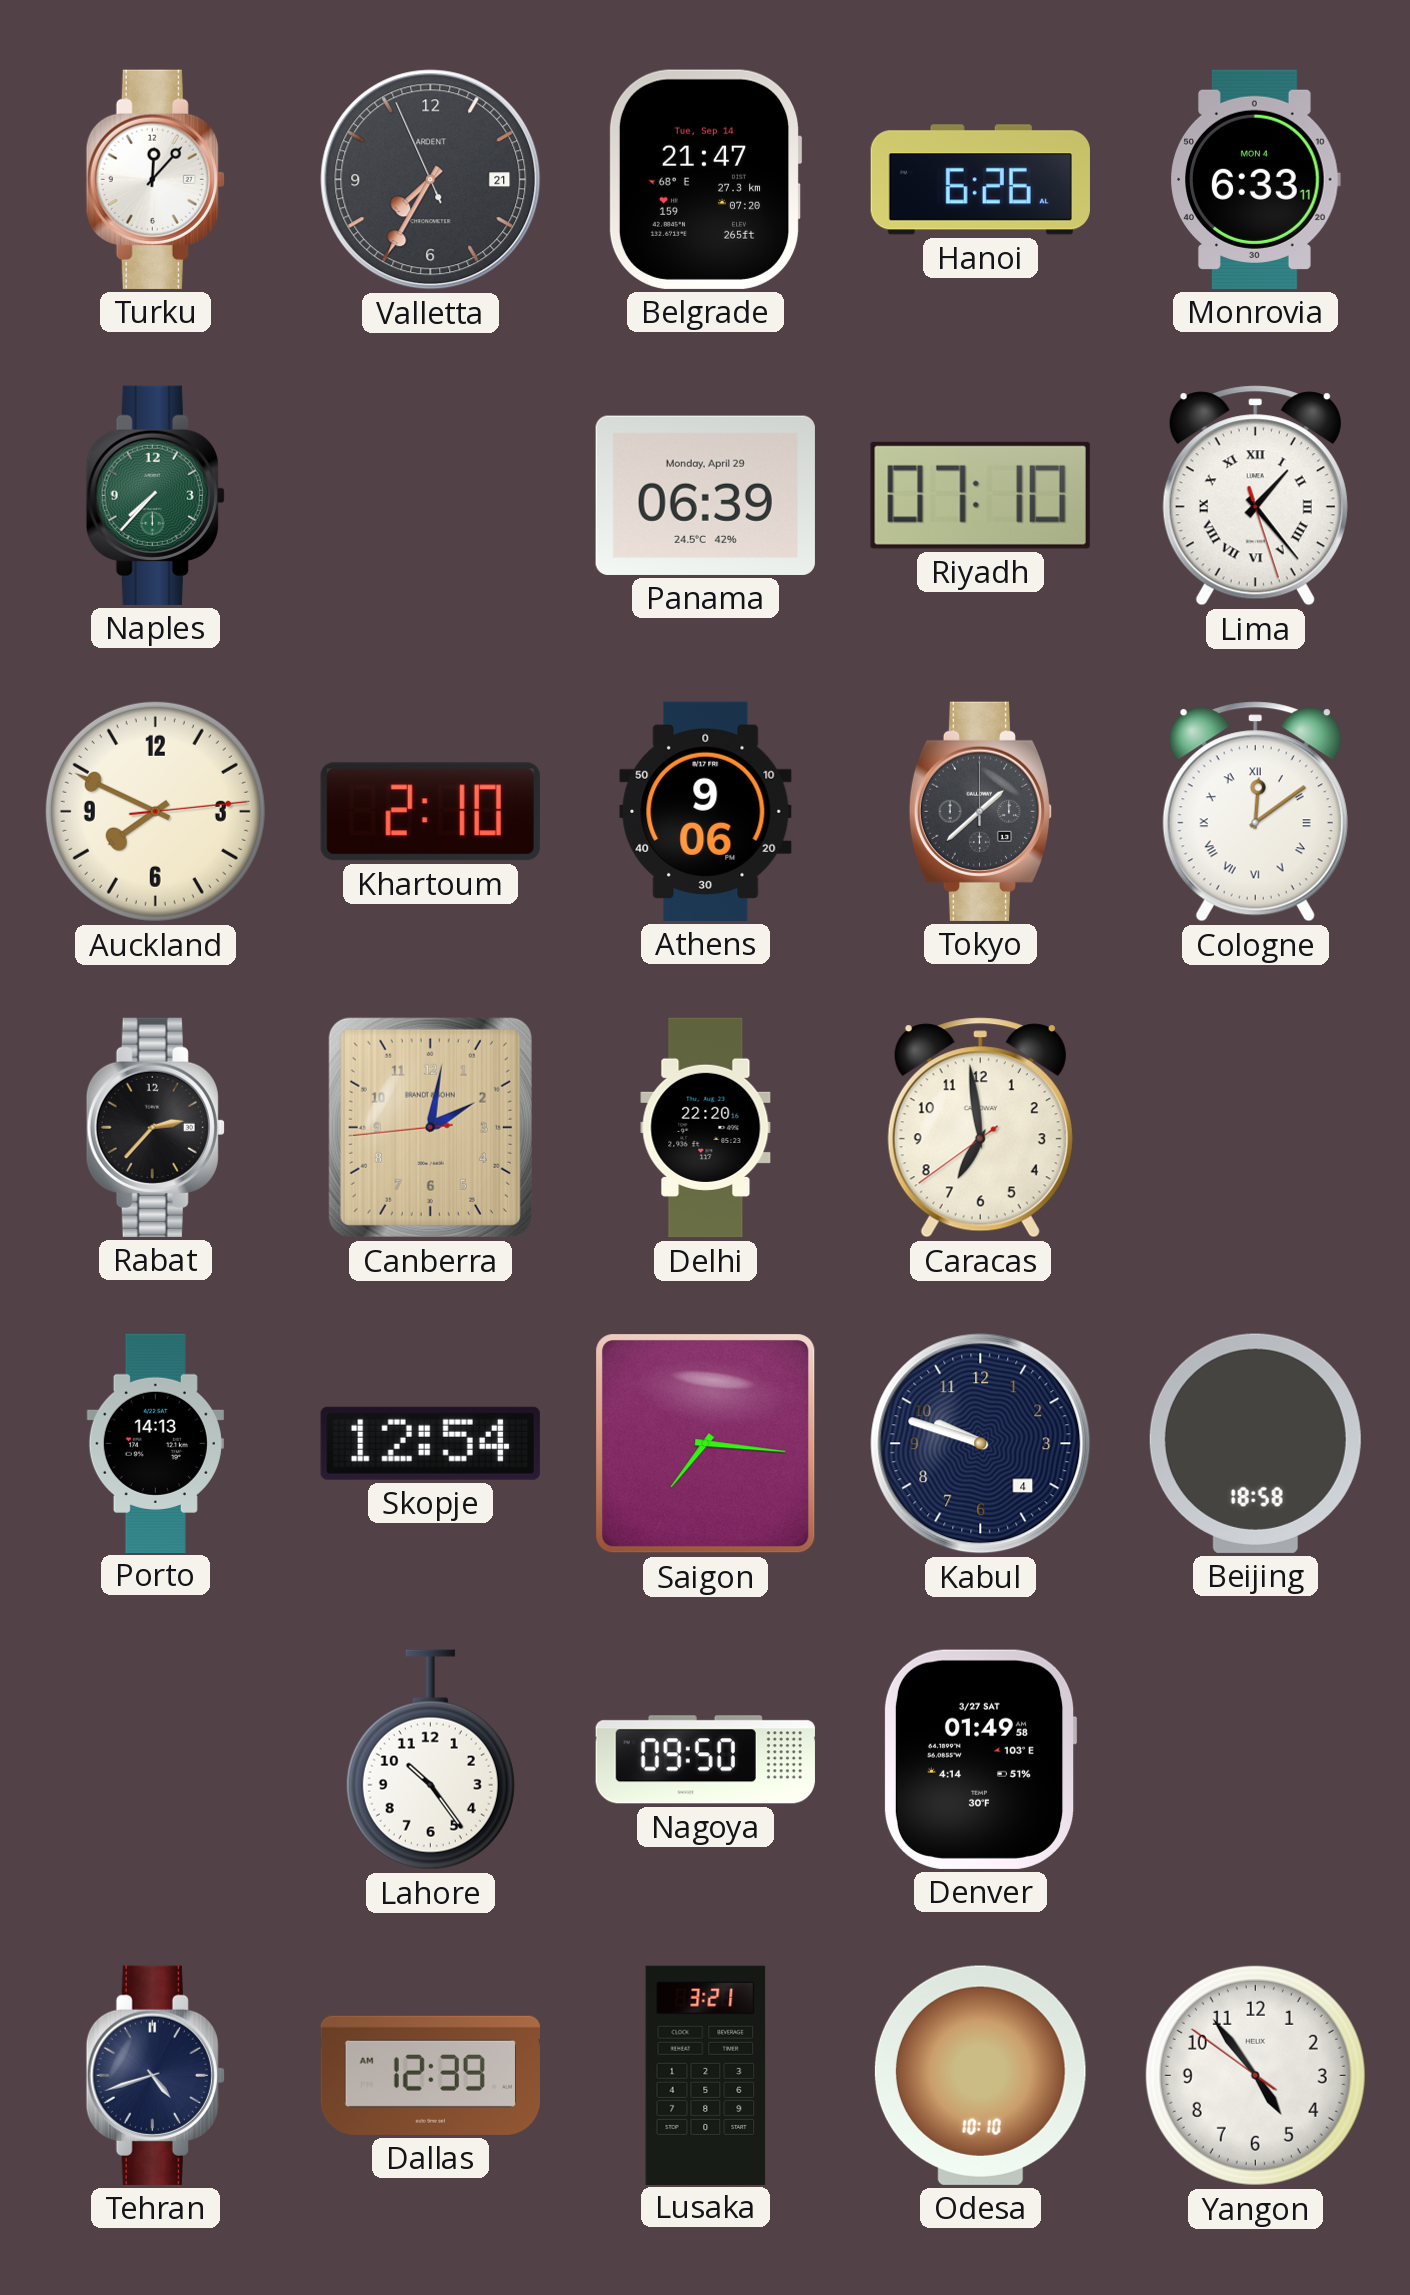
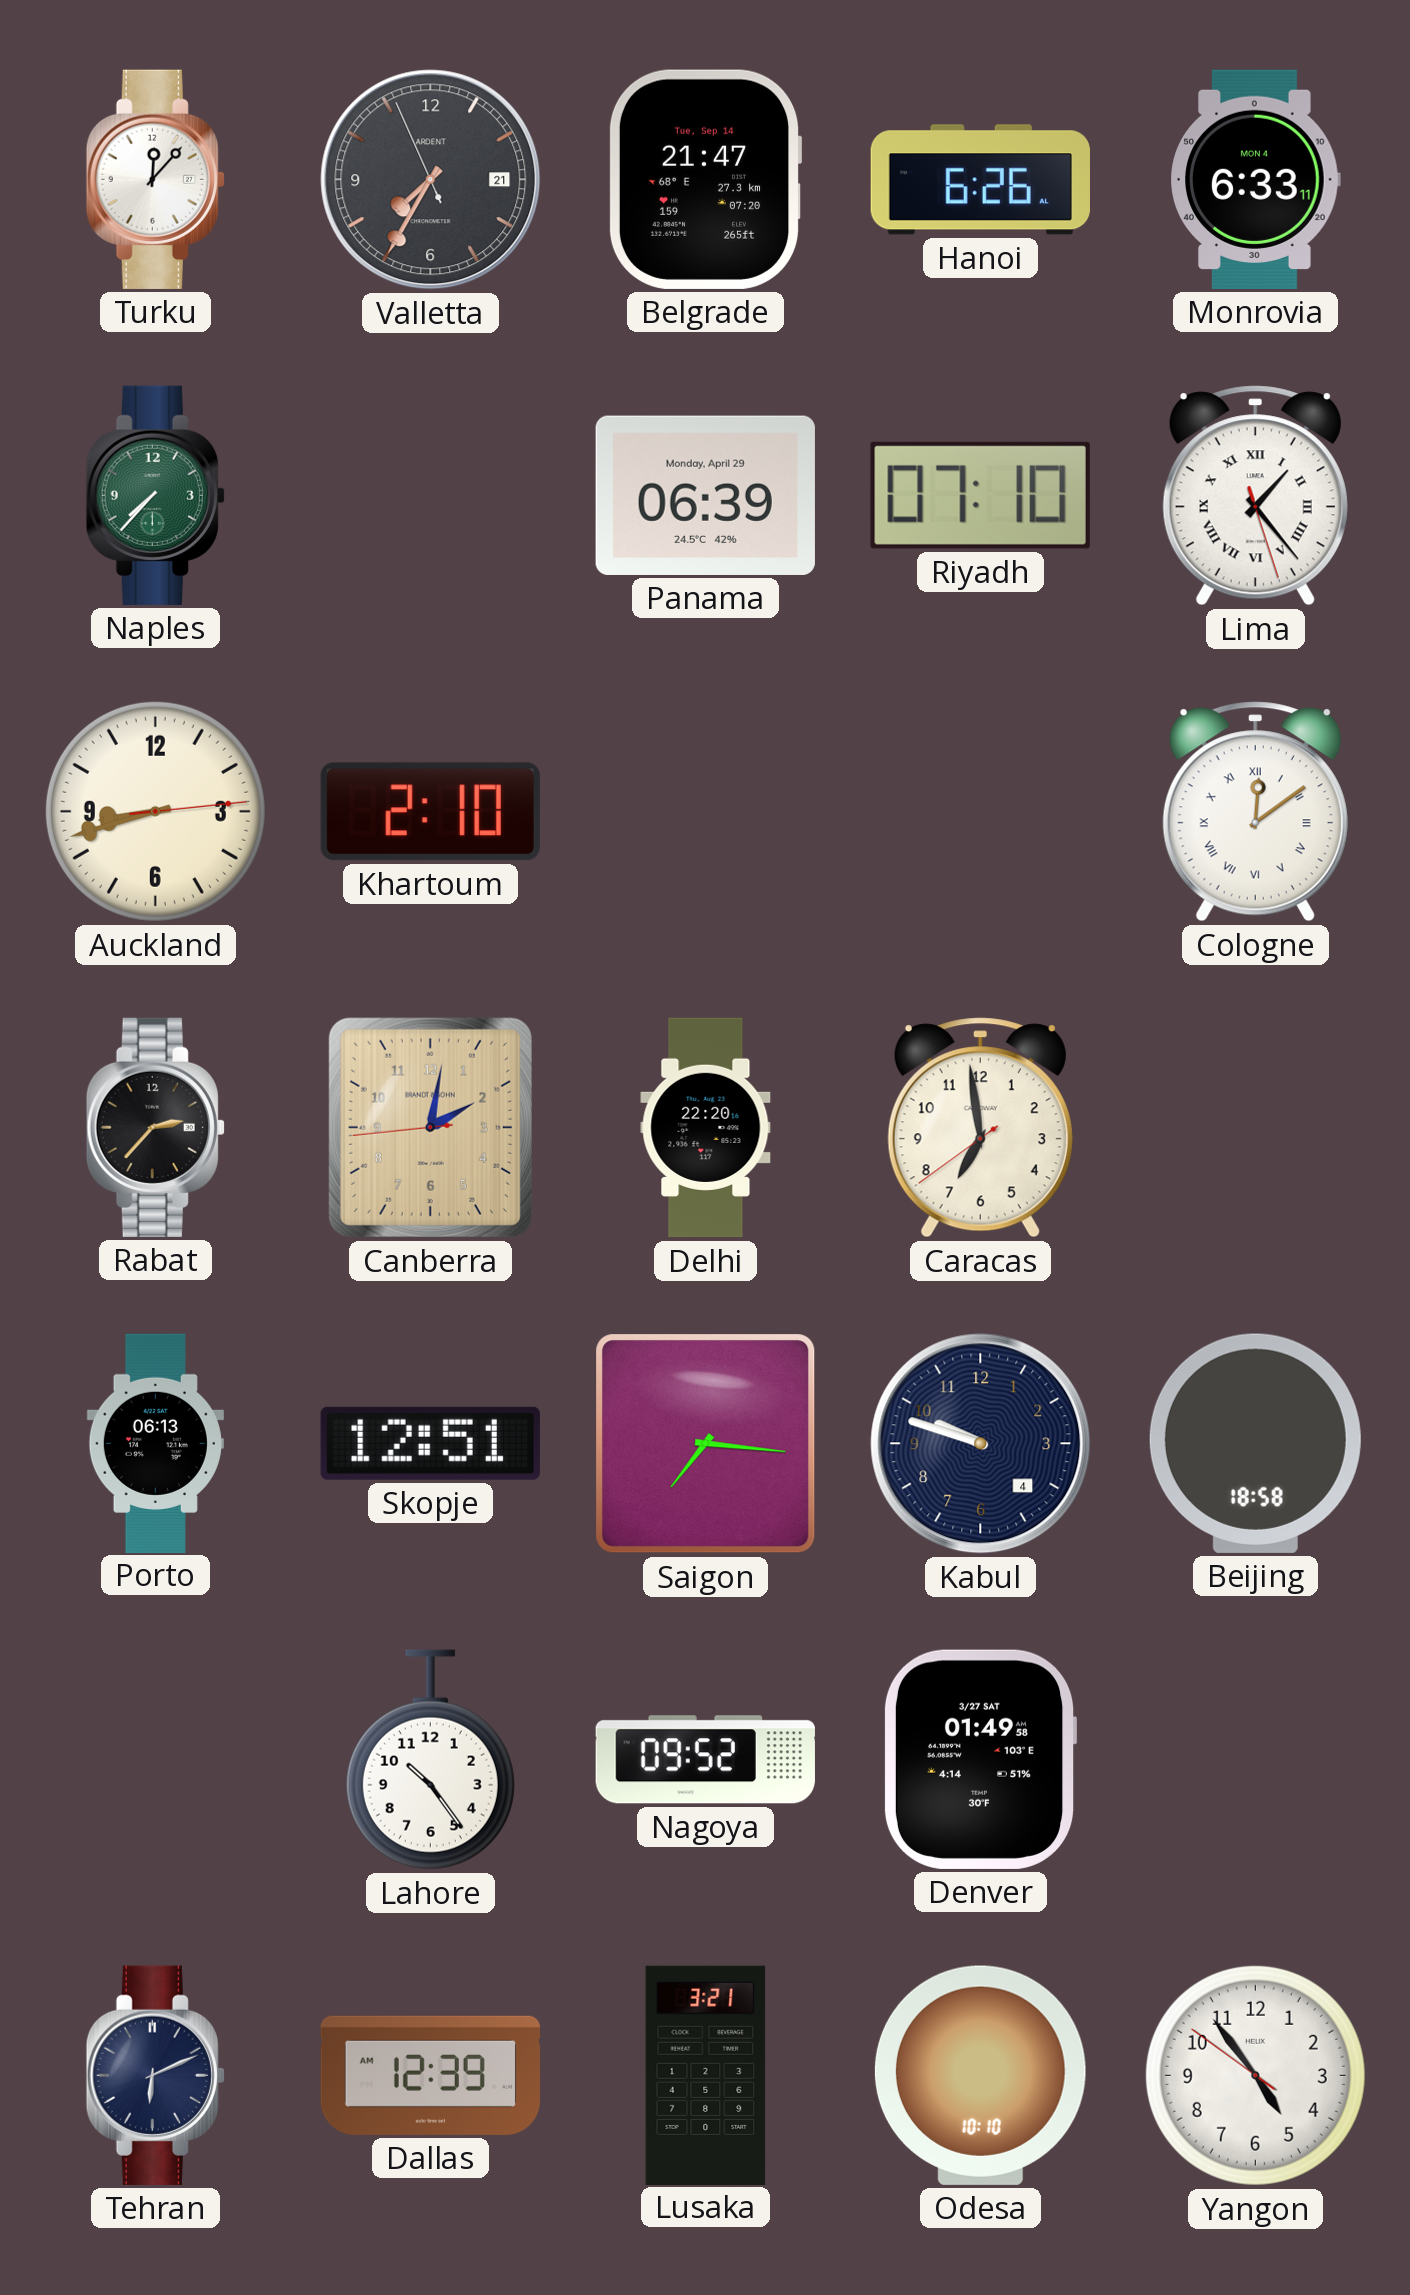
Auckland: 7:49 -> 8:42 (155, 811)
Athens: 9:06 -> none (706, 811)
Tokyo: 1:38 -> none (981, 811)
Porto: 14:13 -> 06:13 (155, 1443)
Skopje: 12:54 -> 12:51 (430, 1443)
Nagoya: 09:50 -> 09:52 (705, 1760)
Tehran: 4:42 -> 6:11 (155, 2075)
